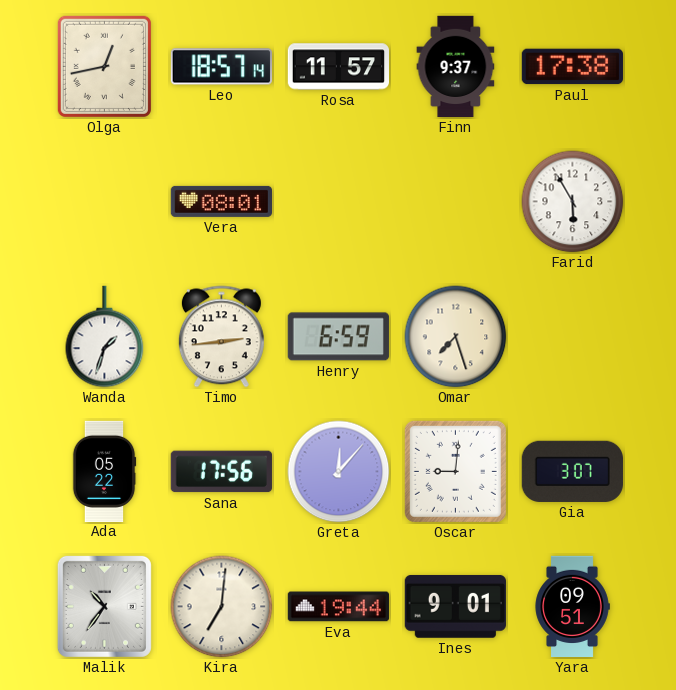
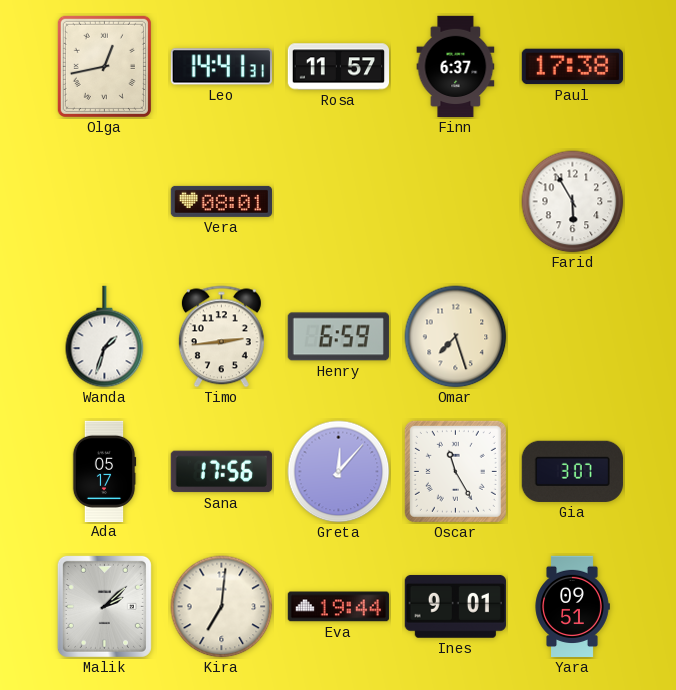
Leo: 18:57 -> 14:41 (221, 67)
Finn: 9:37 -> 6:37 (456, 67)
Ada: 05:22 -> 05:17 (104, 471)
Oscar: 9:01 -> 11:25 (455, 471)
Malik: 10:36 -> 2:08 (104, 606)
